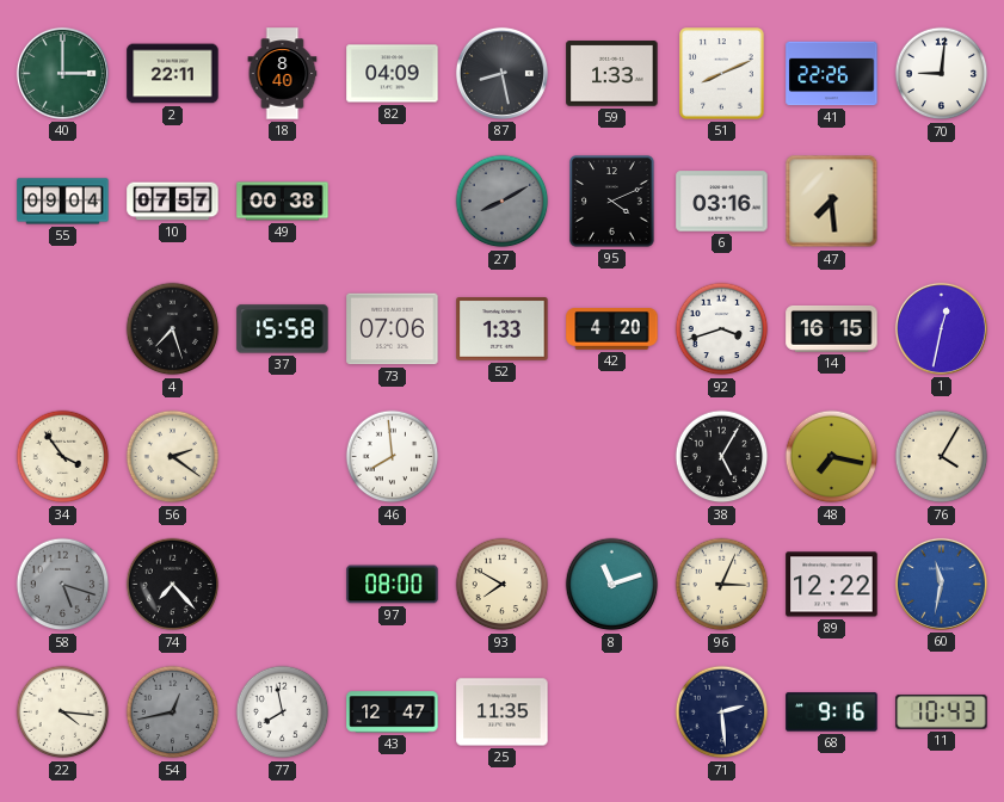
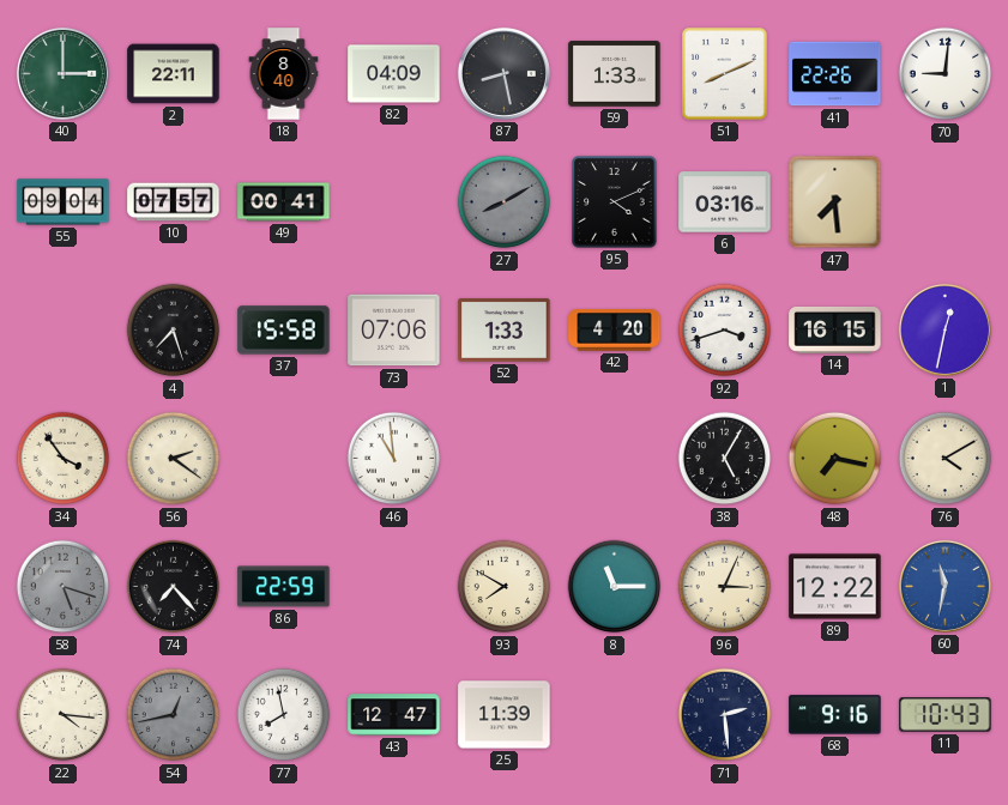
49: 00:38 -> 00:41 (284, 202)
46: 7:59 -> 10:59 (394, 459)
76: 4:05 -> 4:10 (946, 459)
86: none -> 22:59 (284, 587)
97: 08:00 -> none (393, 585)
8: 11:12 -> 11:15 (615, 587)
25: 11:35 -> 11:39 (505, 715)
